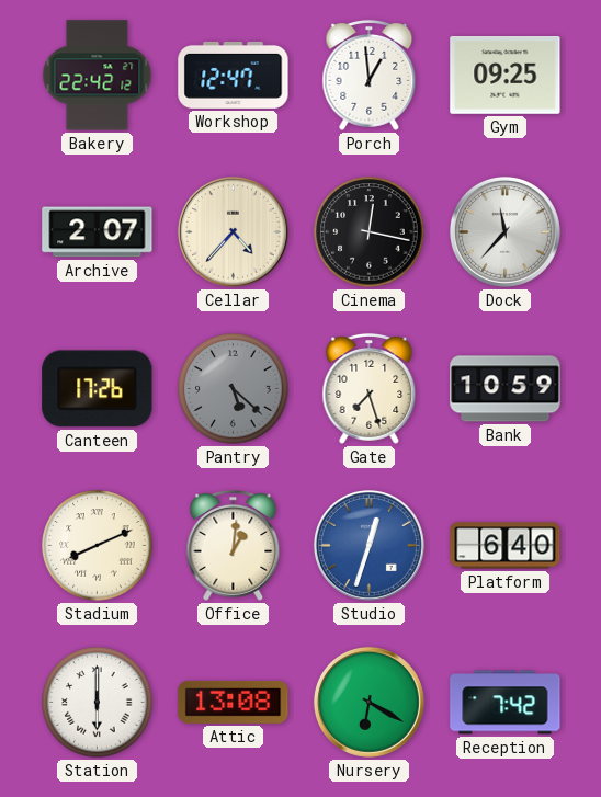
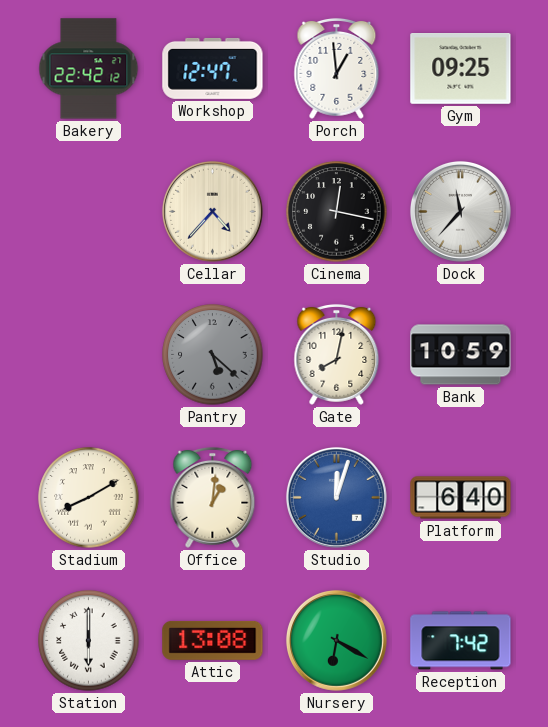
Archive: 2:07 -> none (98, 232)
Canteen: 17:26 -> none (98, 389)
Gate: 7:27 -> 8:02 (337, 354)
Stadium: 8:11 -> 8:10 (89, 498)
Studio: 12:33 -> 12:03 (336, 497)
